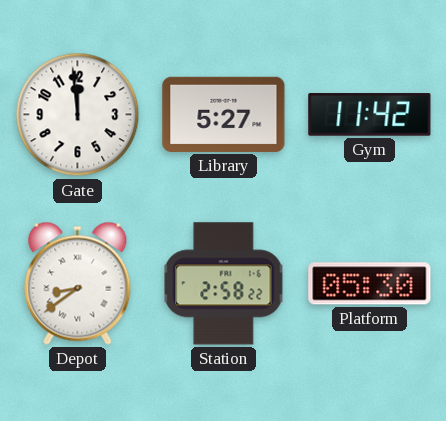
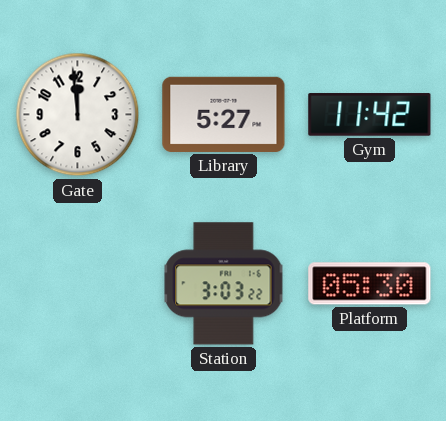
Depot: 8:39 -> none (78, 283)
Station: 2:58 -> 3:03 (224, 284)
